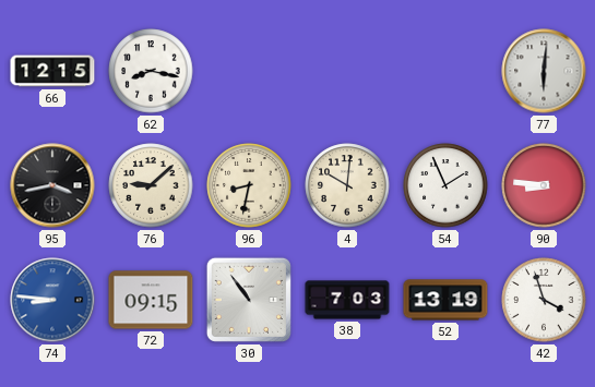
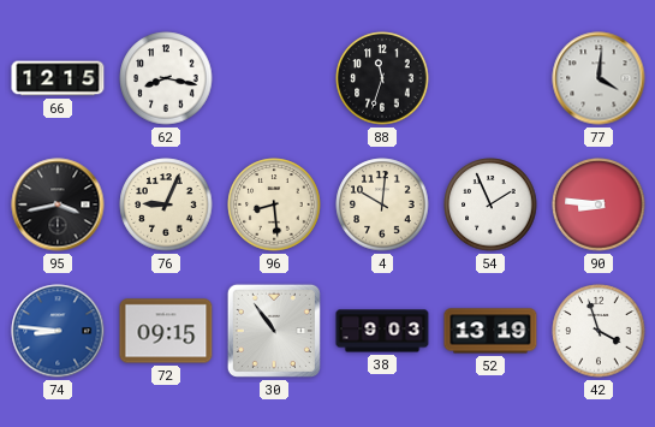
88: none -> 11:33 (382, 78)
77: 6:01 -> 4:01 (599, 78)
76: 9:08 -> 9:04 (166, 204)
96: 8:32 -> 8:29 (274, 204)
38: 7:03 -> 9:03 (382, 331)
